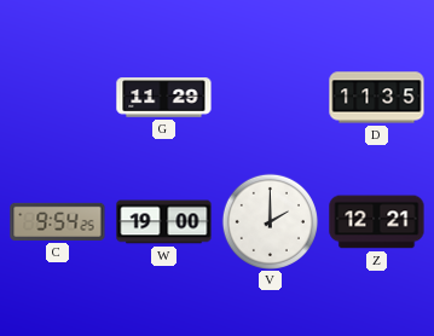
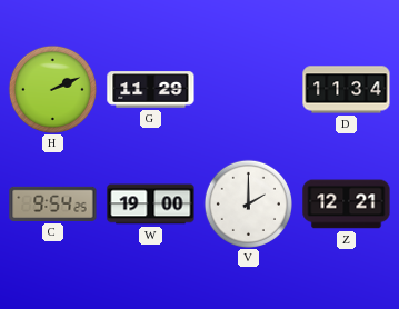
H: none -> 2:11 (52, 89)
D: 11:35 -> 11:34 (347, 90)
